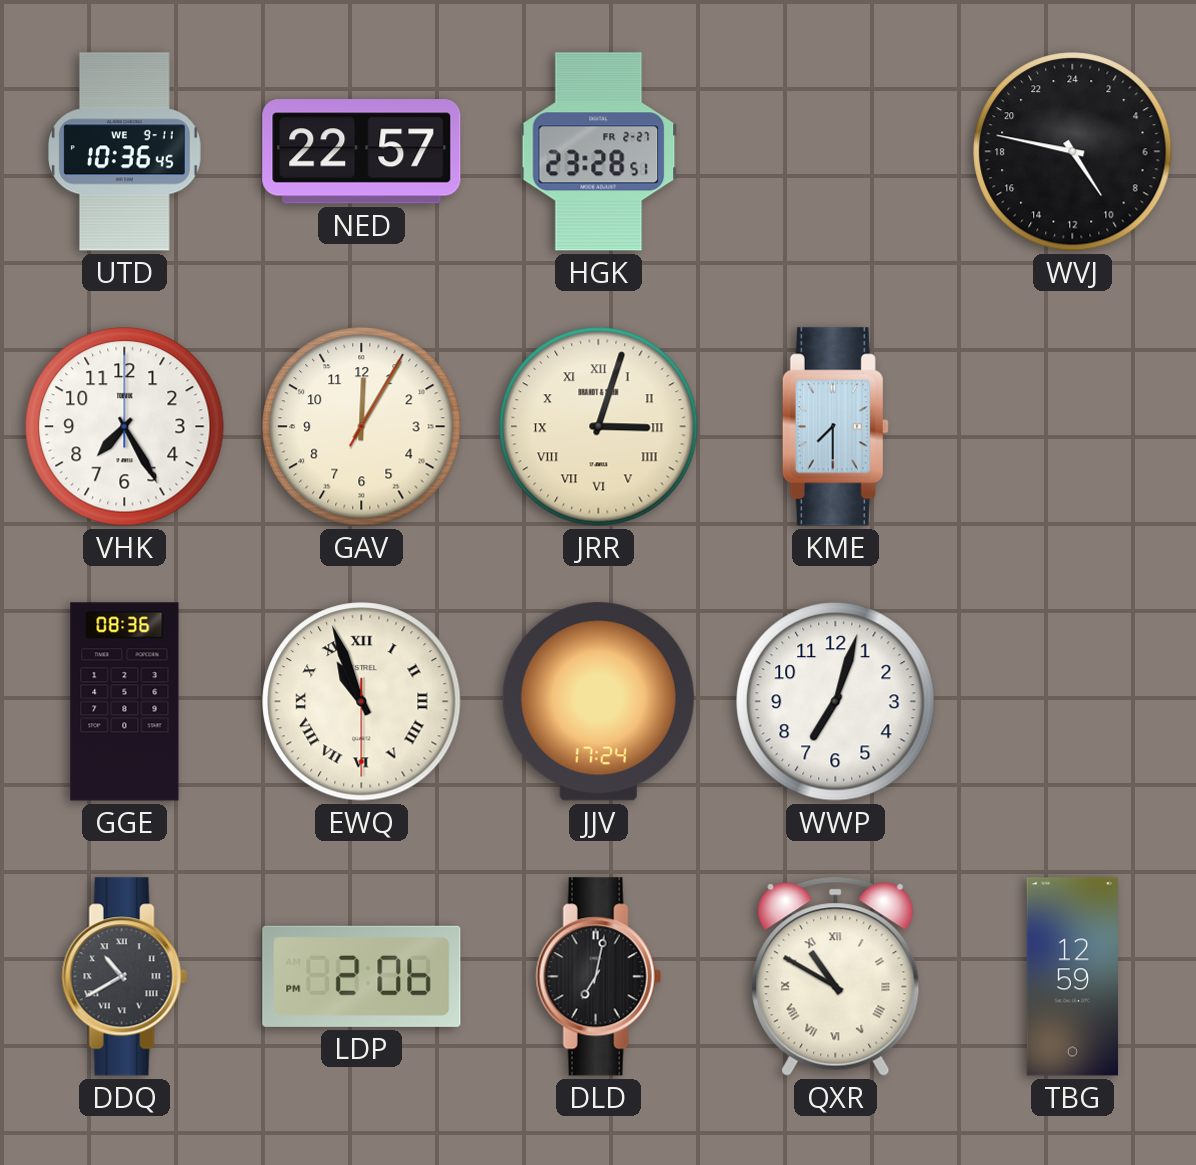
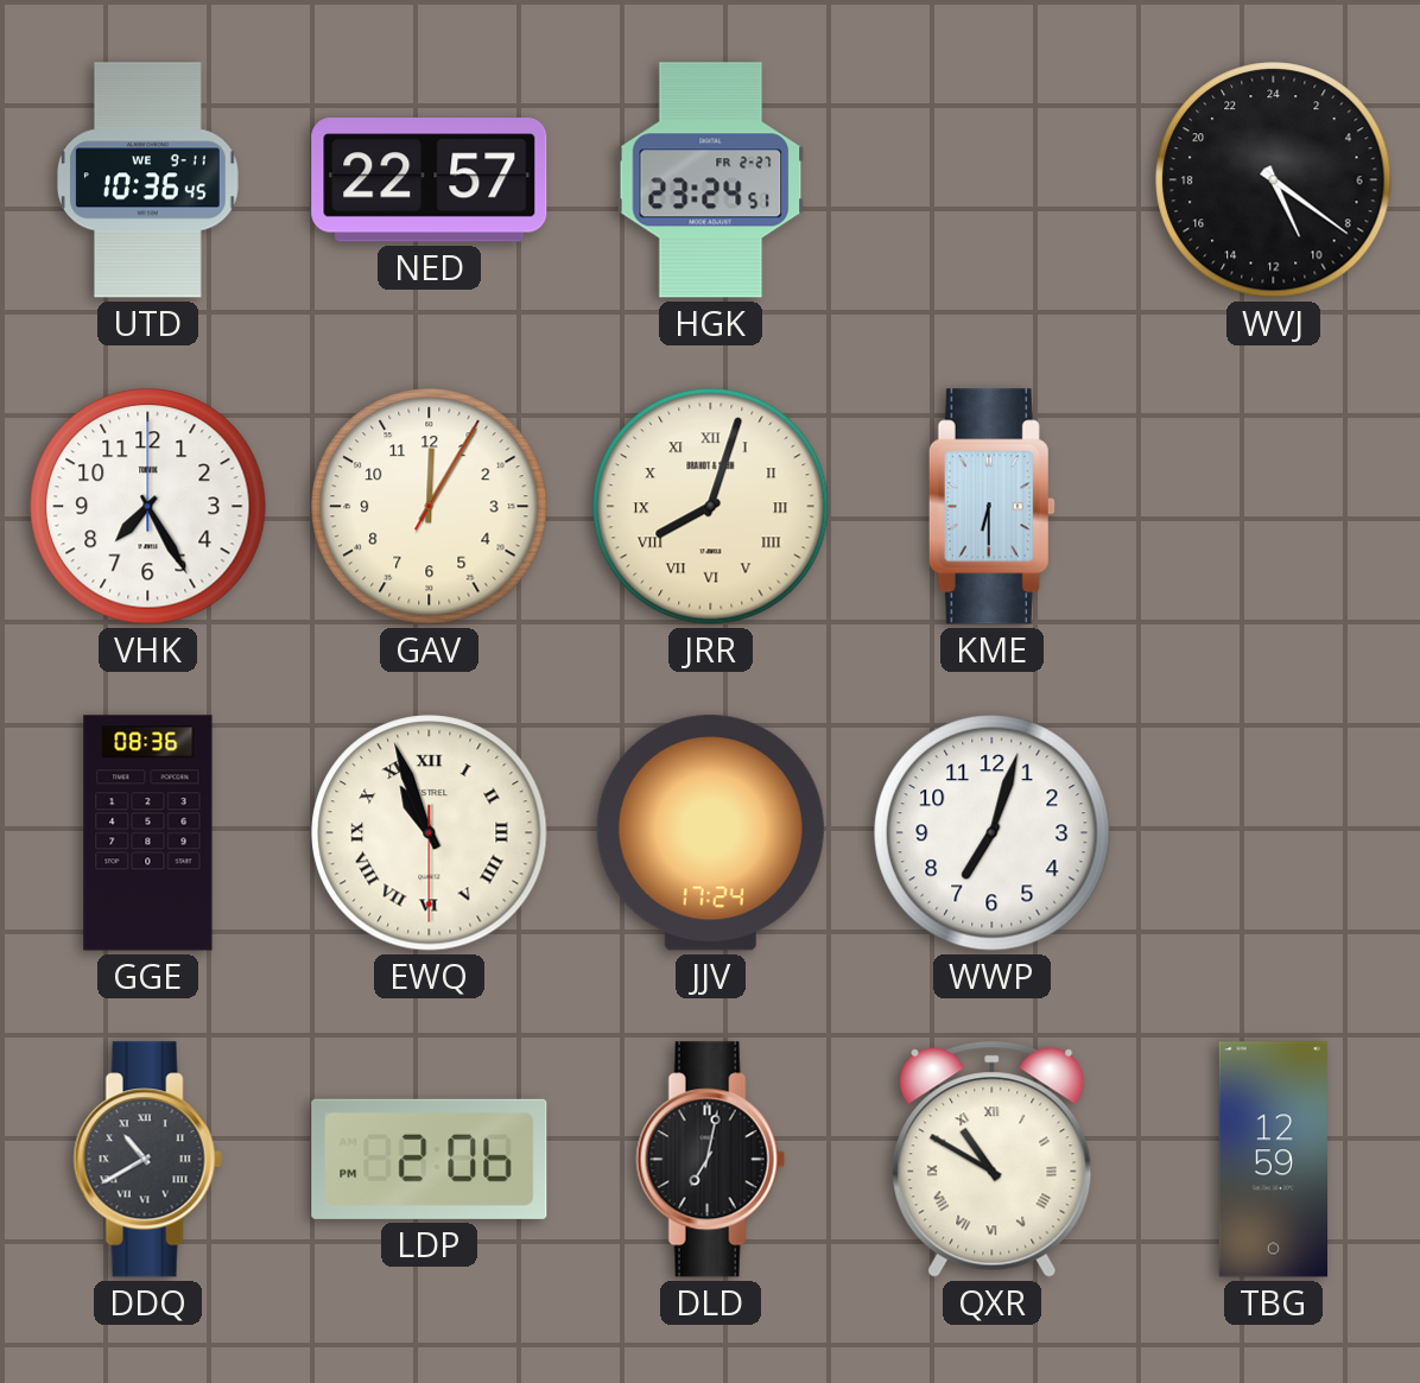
HGK: 23:28 -> 23:24 (711, 180)
WVJ: 9:47 -> 10:21 (1274, 180)
JRR: 3:03 -> 8:03 (711, 507)
KME: 7:30 -> 6:30 (991, 507)
